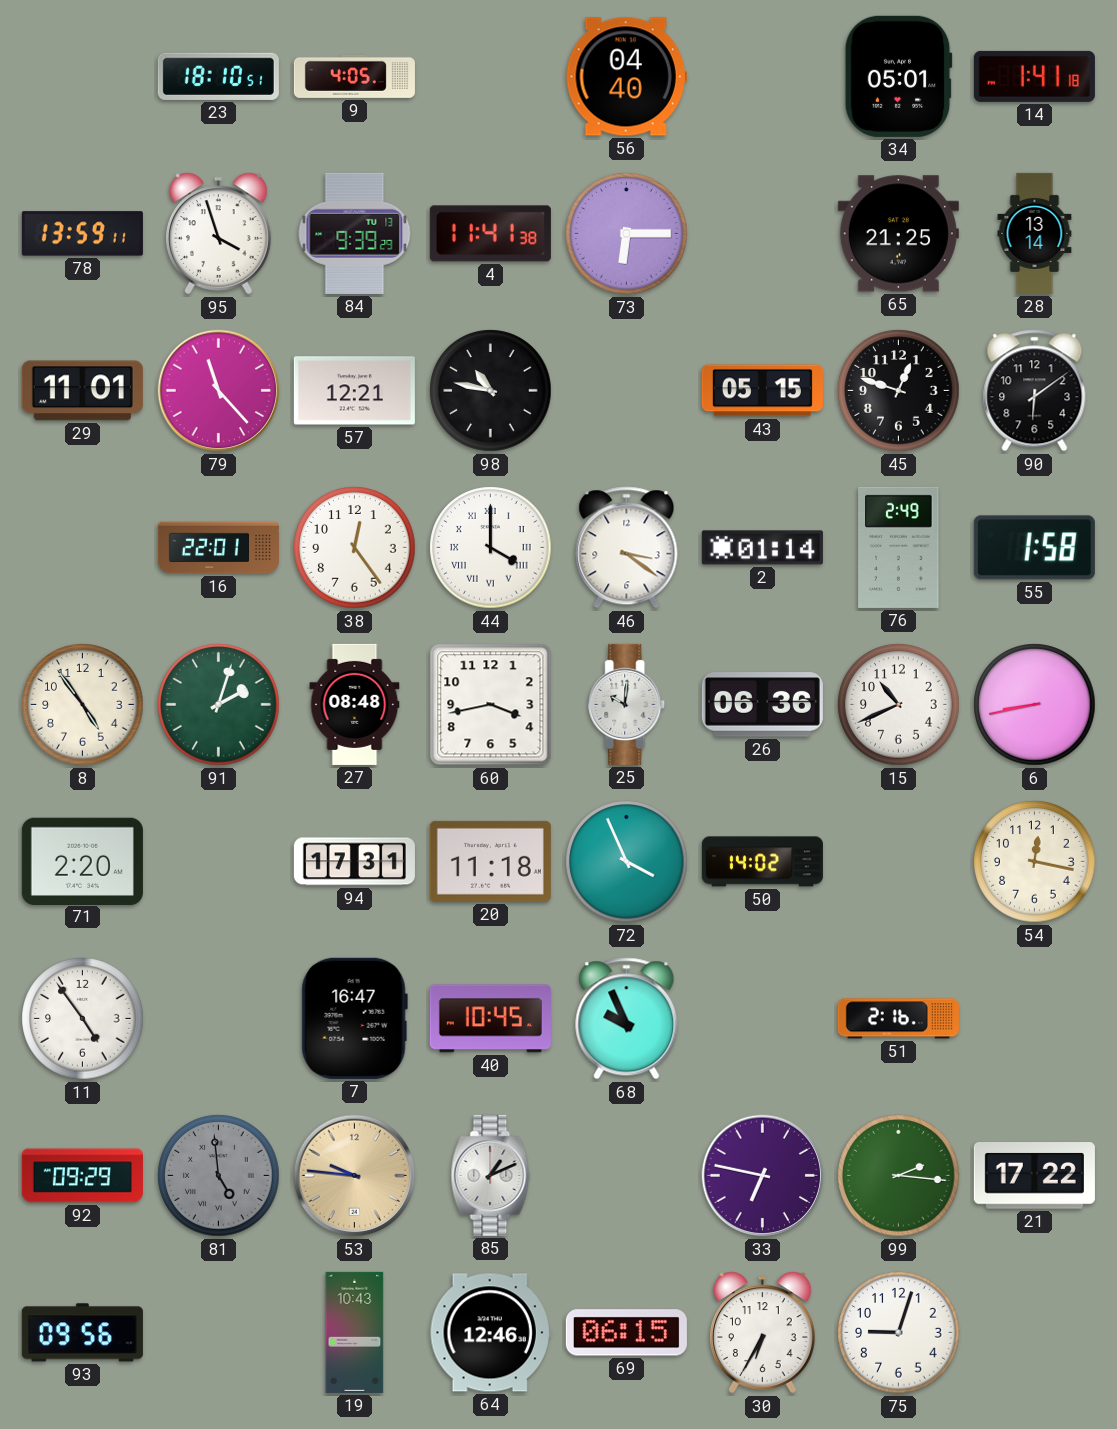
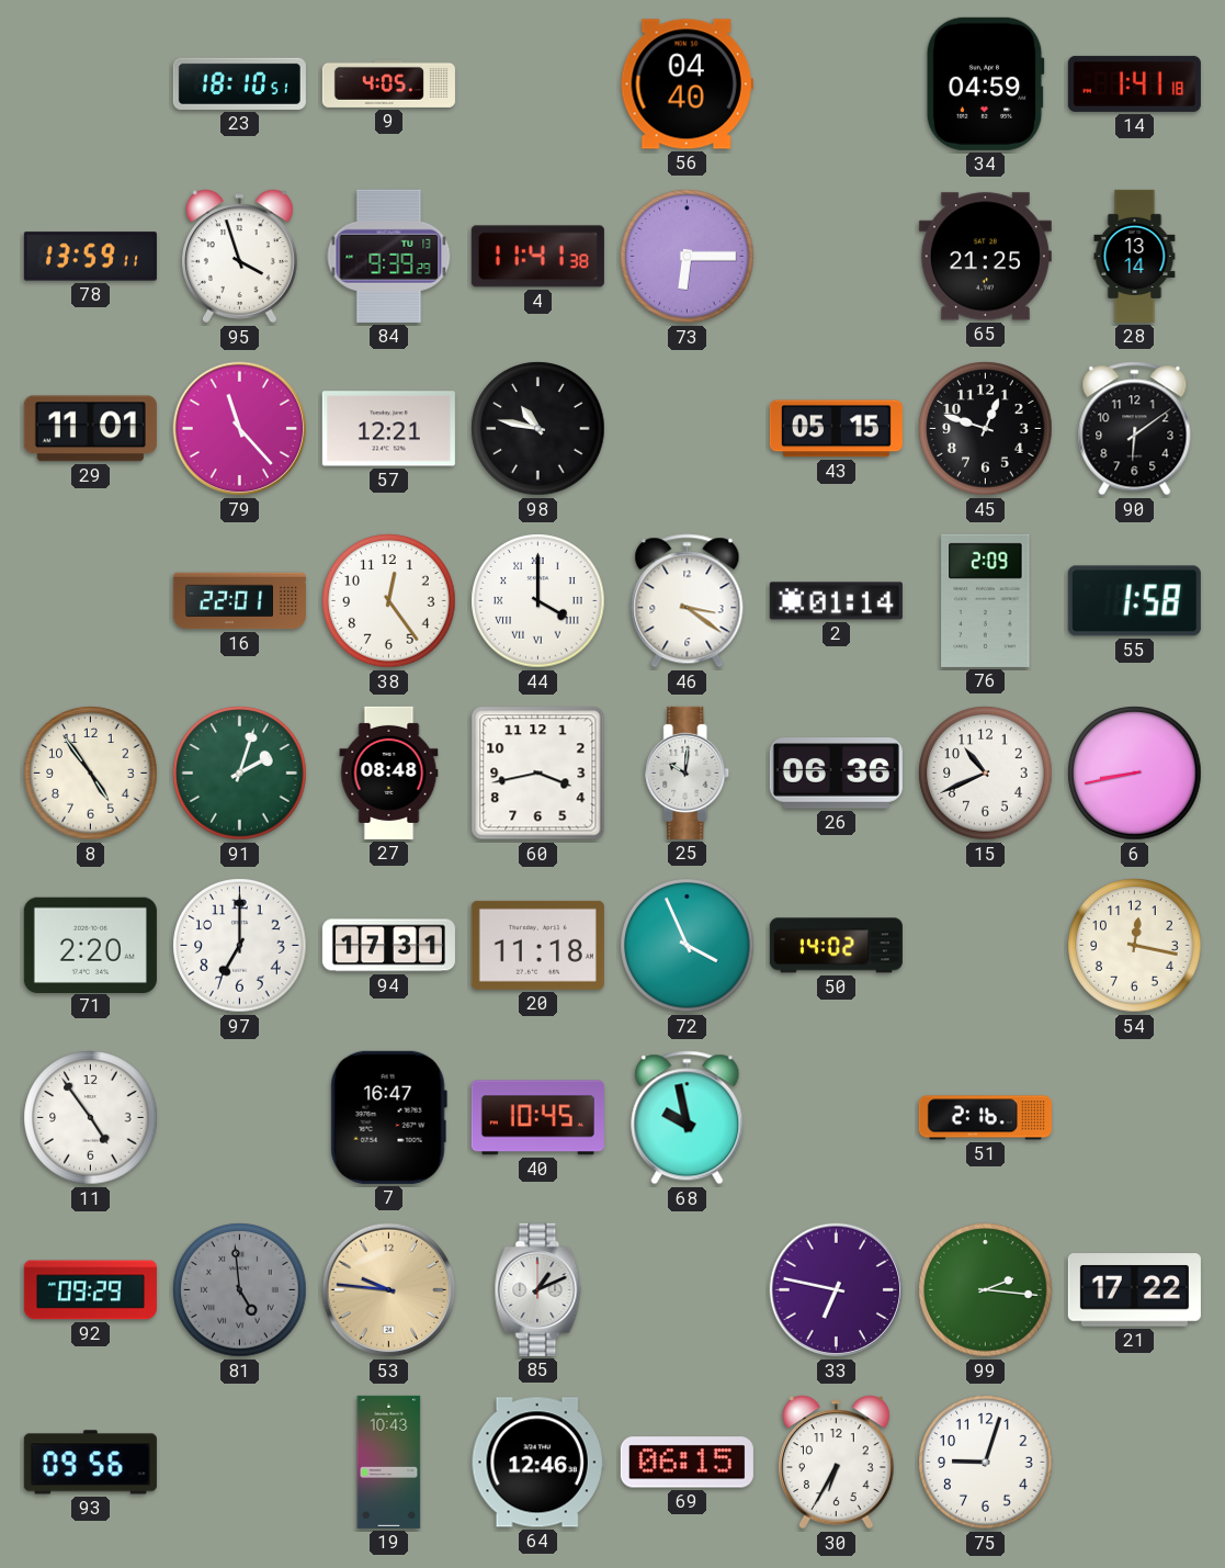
34: 05:01 -> 04:59 (985, 83)
76: 2:49 -> 2:09 (986, 600)
97: none -> 7:00 (240, 946)
68: 9:56 -> 9:58 (688, 1118)
